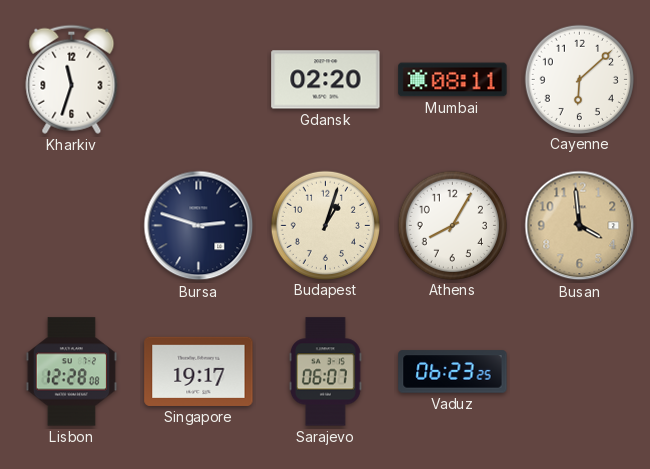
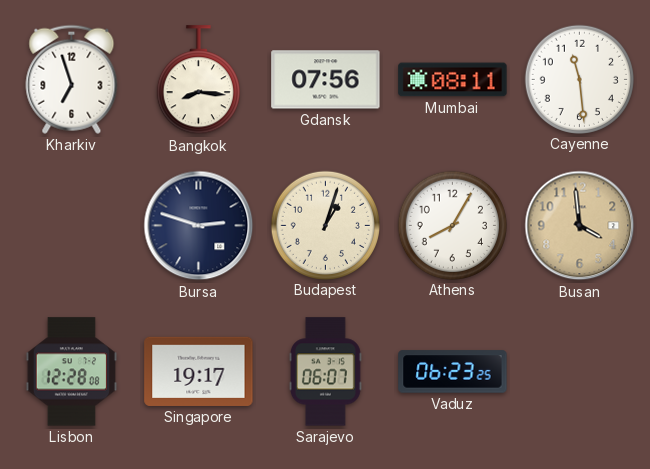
Kharkiv: 11:33 -> 6:57 (72, 79)
Bangkok: none -> 8:16 (198, 80)
Gdansk: 02:20 -> 07:56 (326, 80)
Cayenne: 6:08 -> 11:29 (579, 79)
